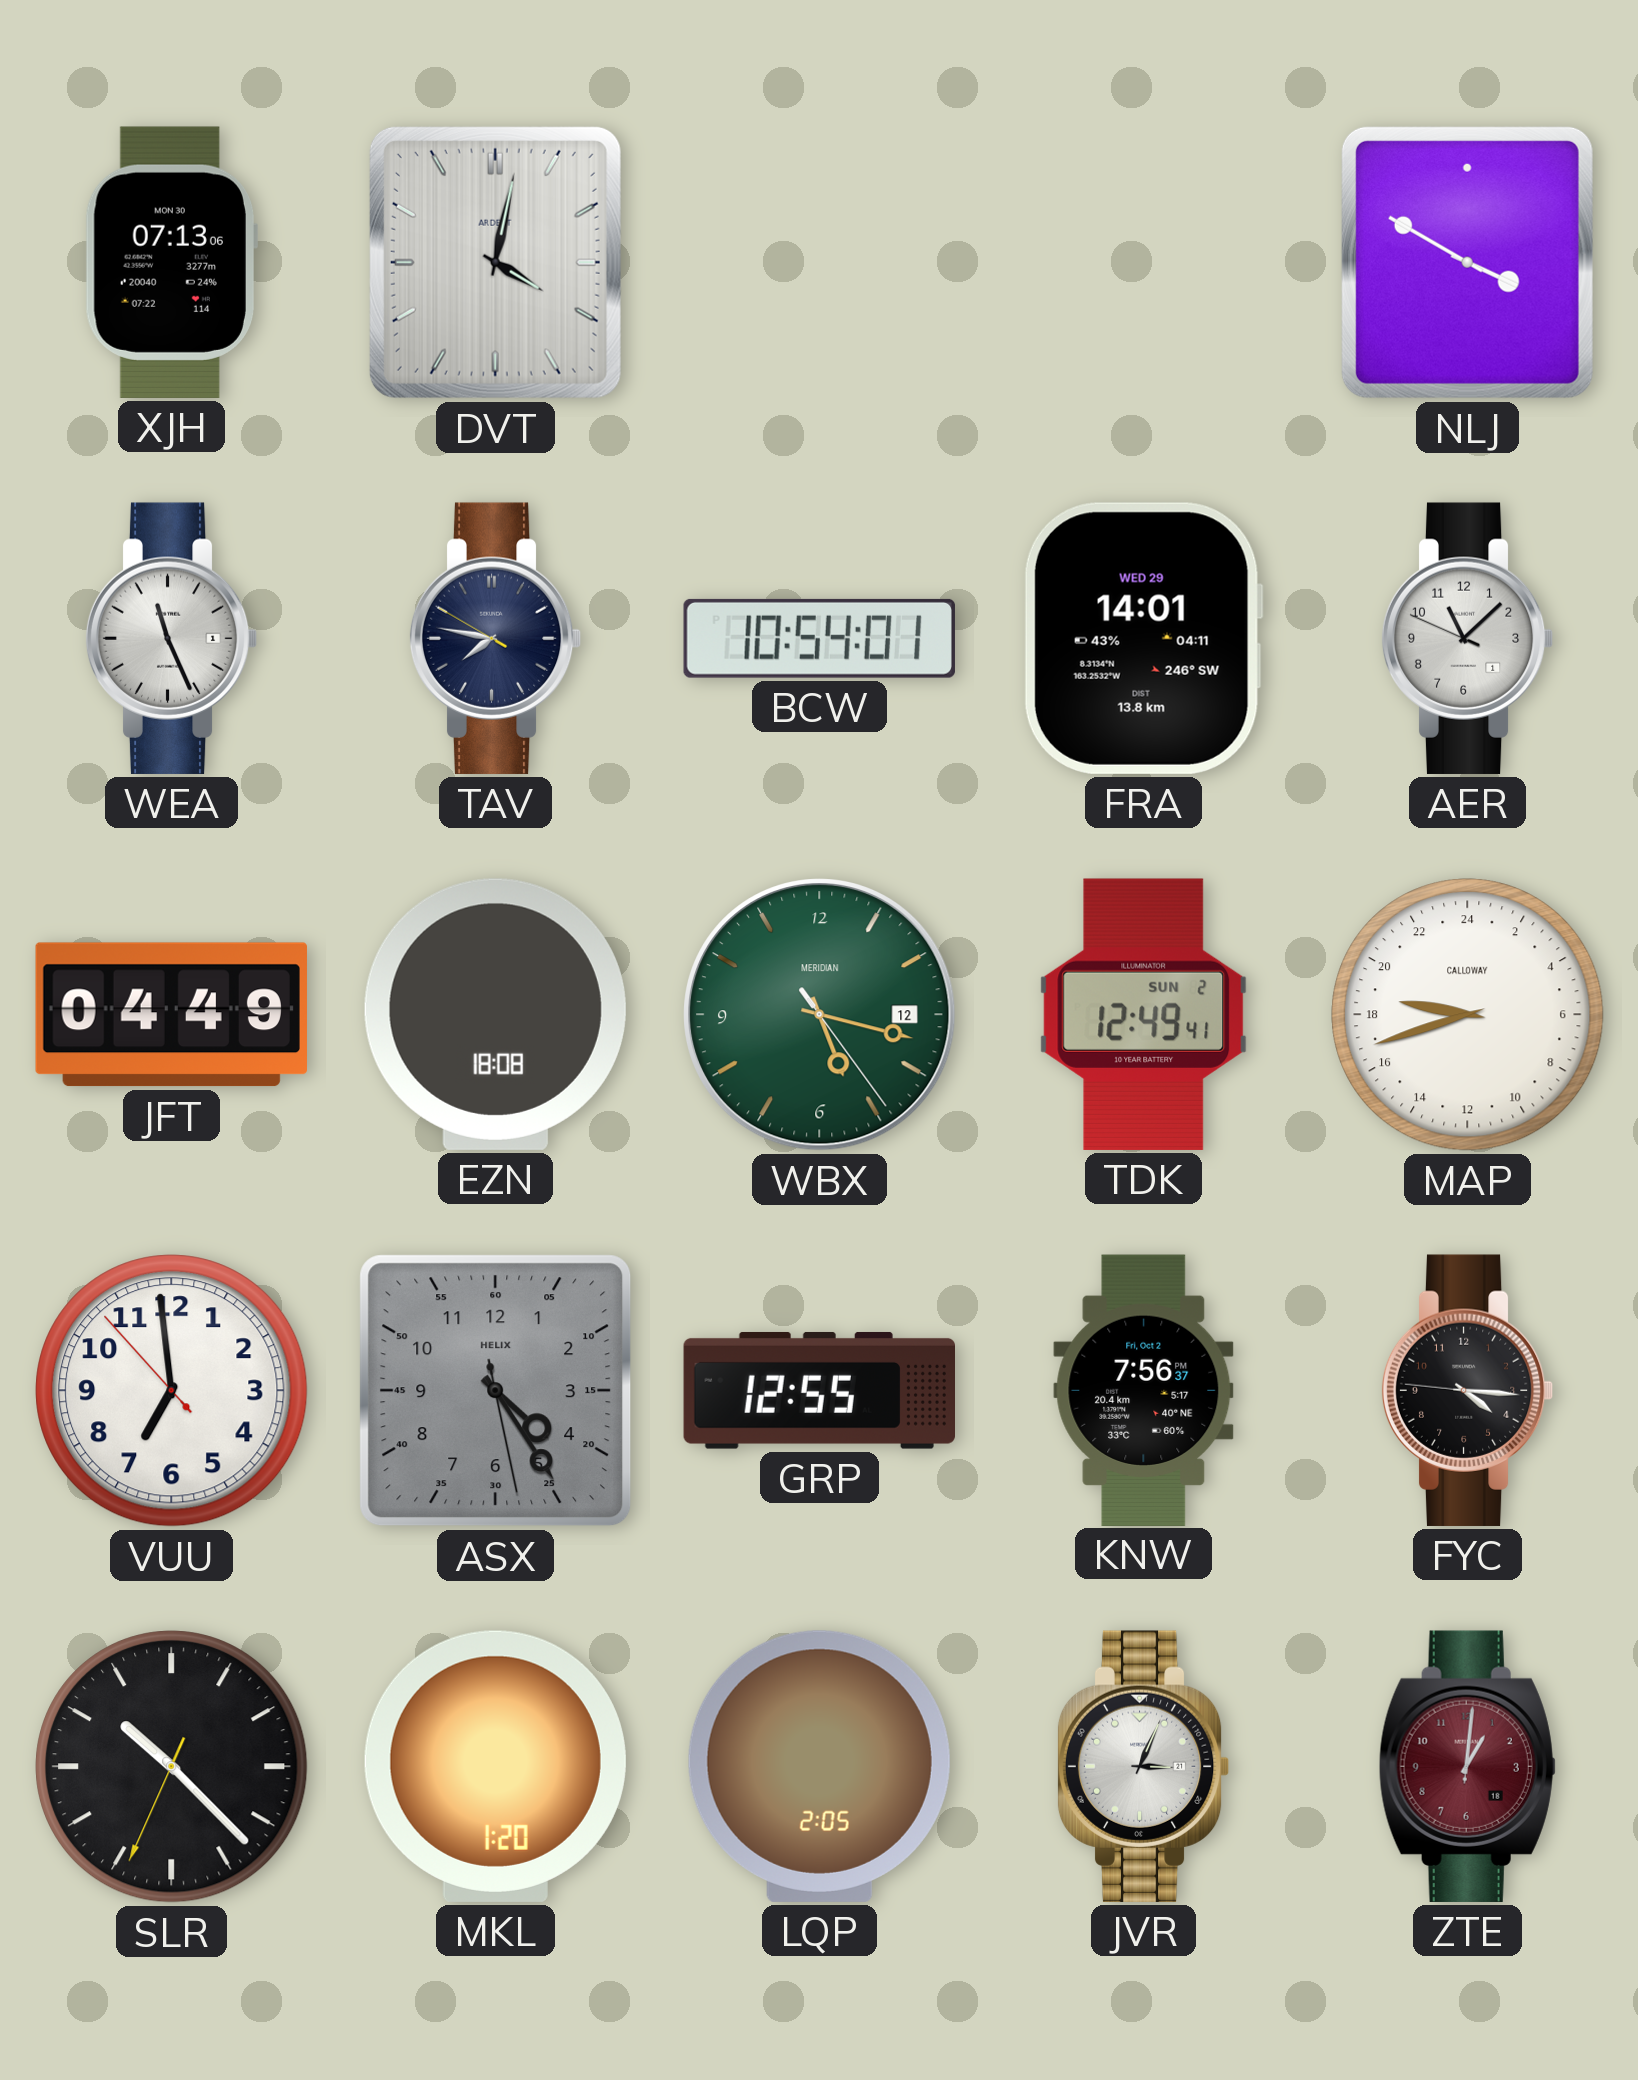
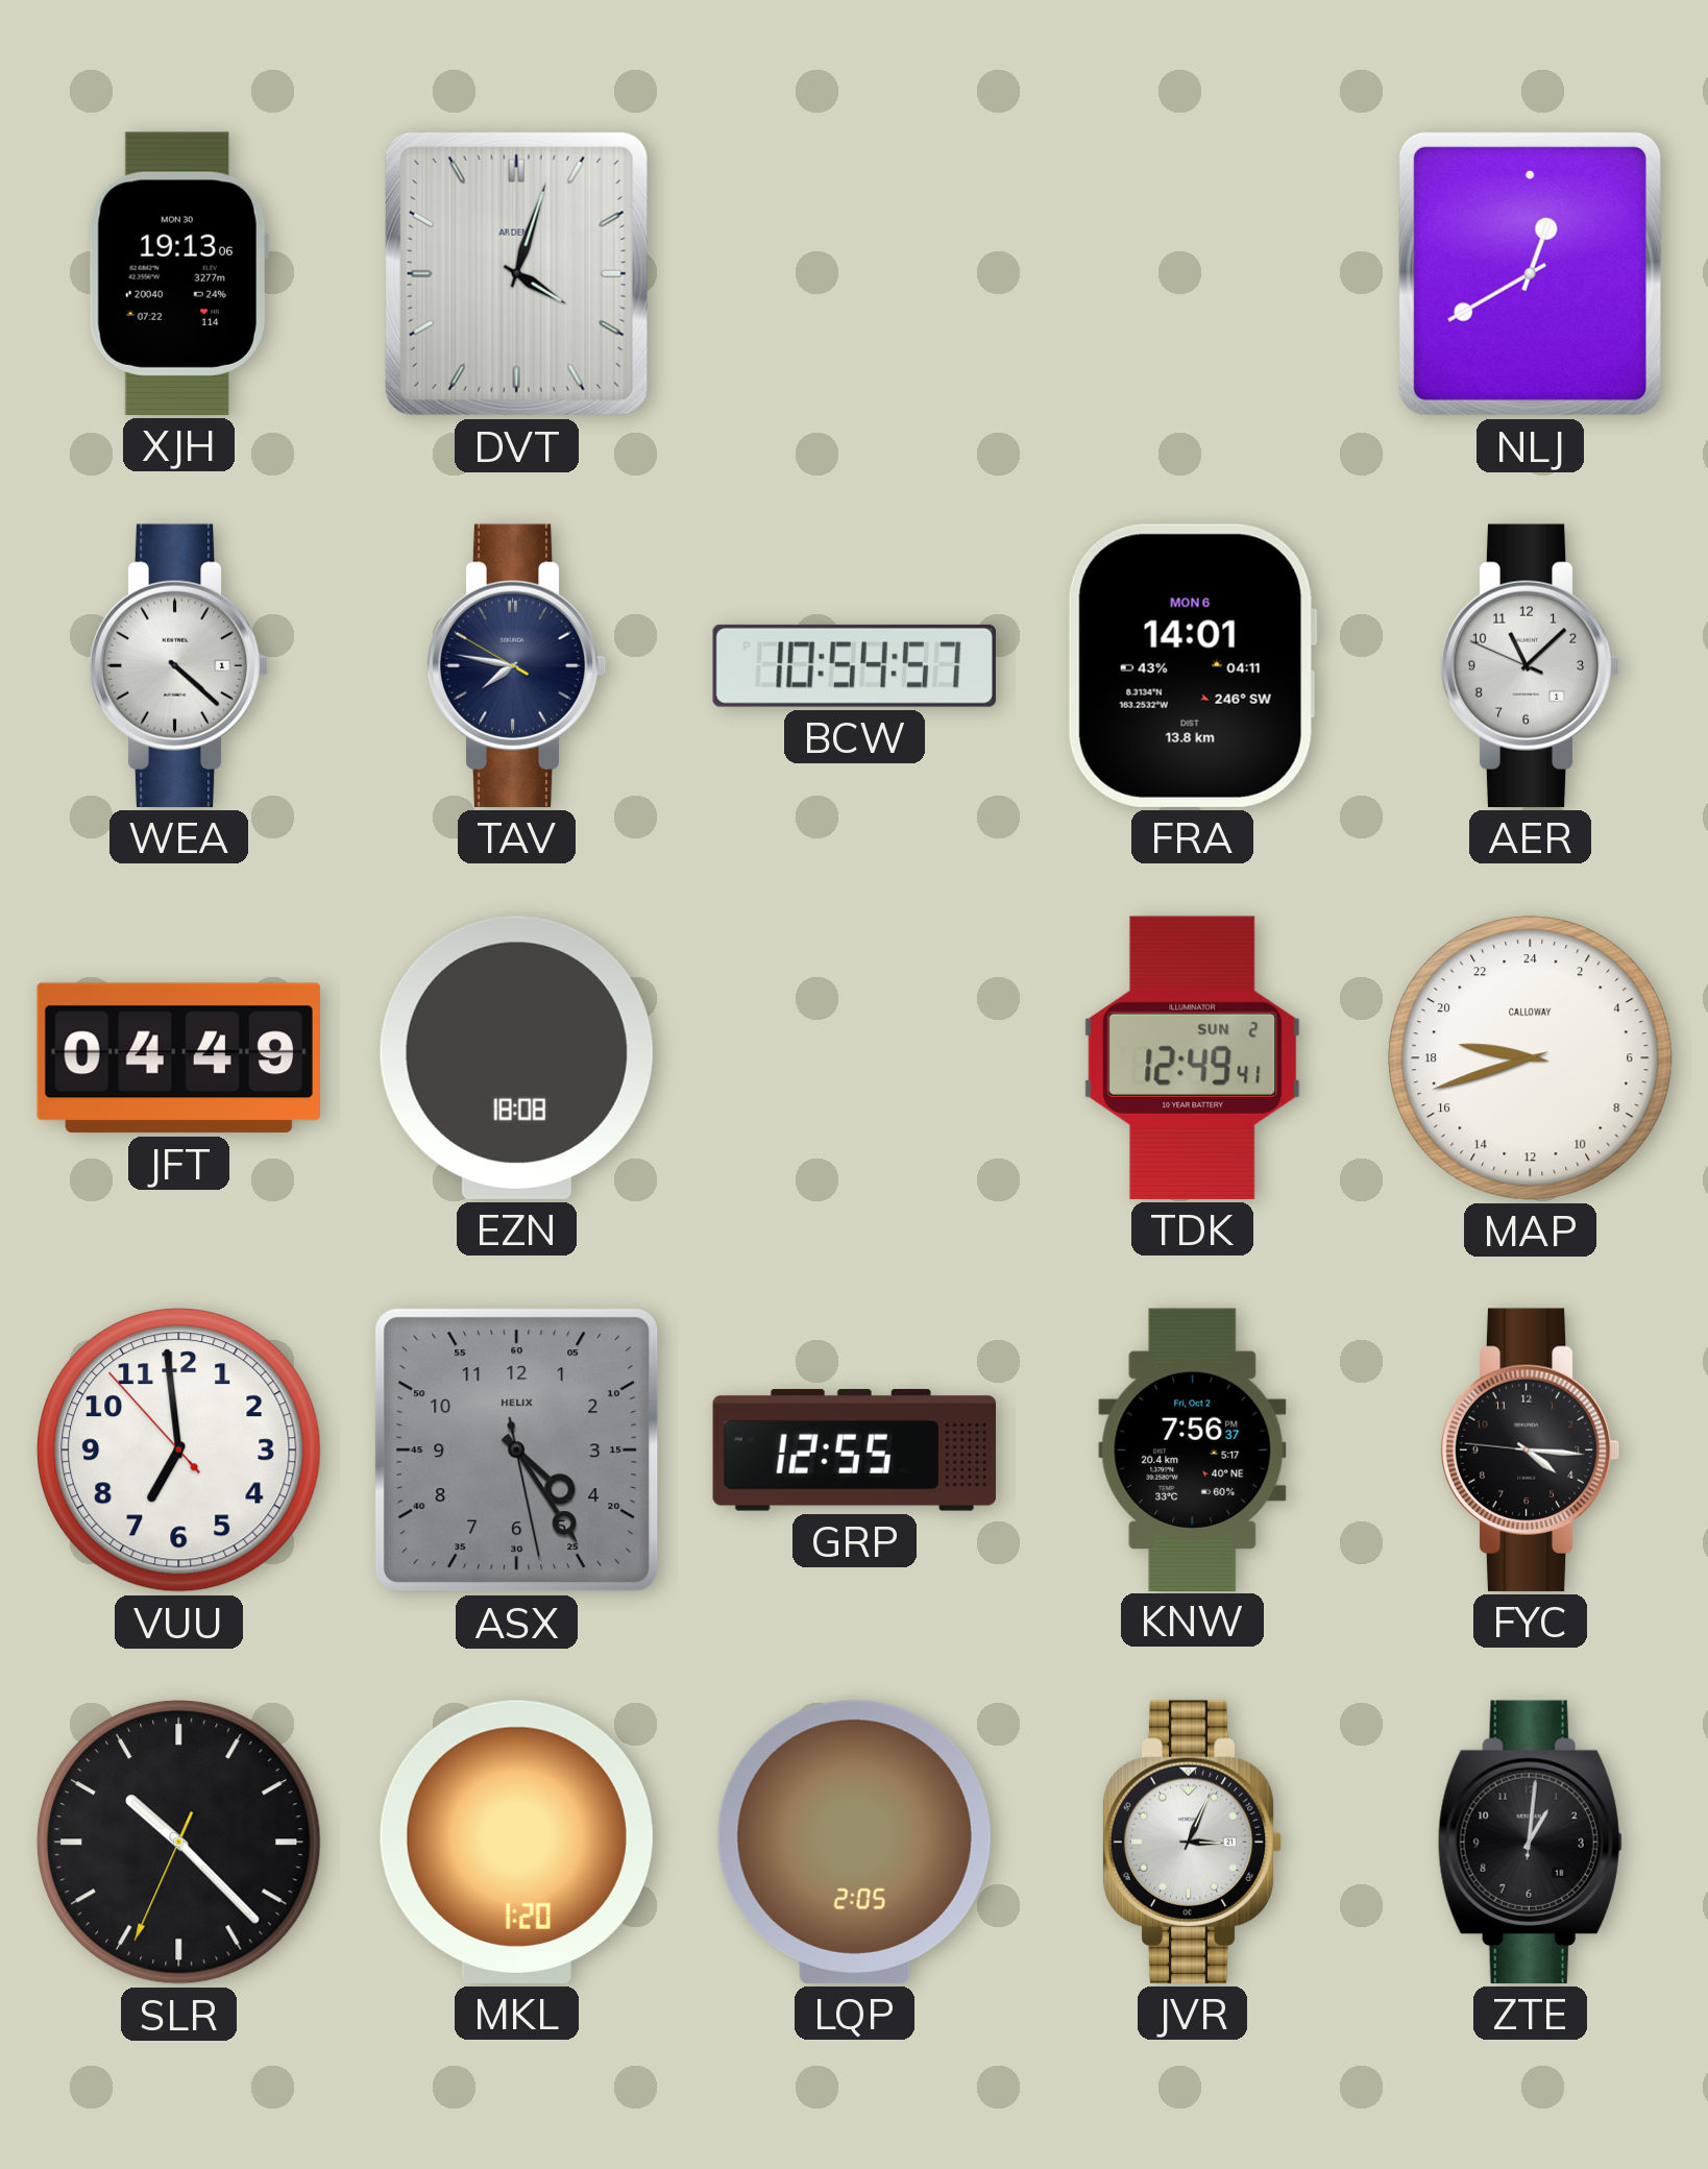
XJH: 07:13 -> 19:13 (178, 273)
DVT: 4:02 -> 4:03 (516, 273)
NLJ: 3:50 -> 12:40 (1530, 273)
WEA: 11:26 -> 4:22 (178, 665)
BCW: 10:54:01 -> 10:54:57 (854, 665)
FRA date: WED 29 -> MON 6 (1192, 665)
WBX: 5:17 -> none (820, 1015)
ZTE dial: burgundy -> black (1530, 1842)
